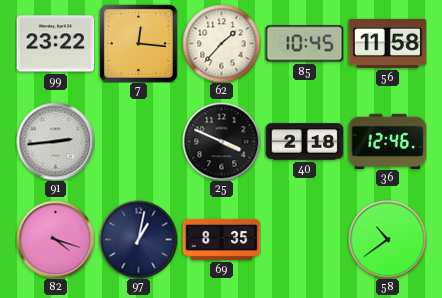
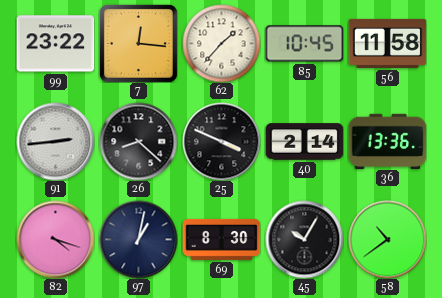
26: none -> 8:22 (138, 141)
40: 2:18 -> 2:14 (304, 142)
36: 12:46 -> 13:36 (387, 141)
69: 8:35 -> 8:30 (221, 239)
45: none -> 10:05 (304, 239)
